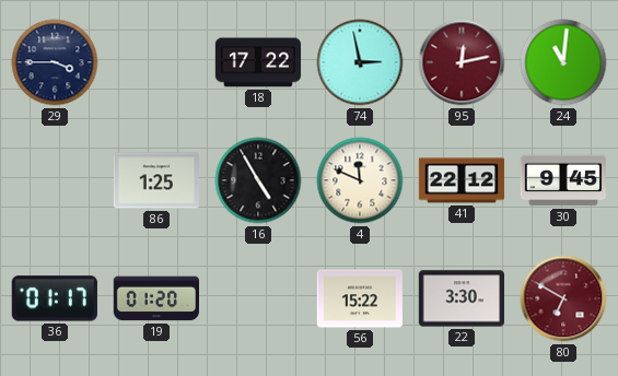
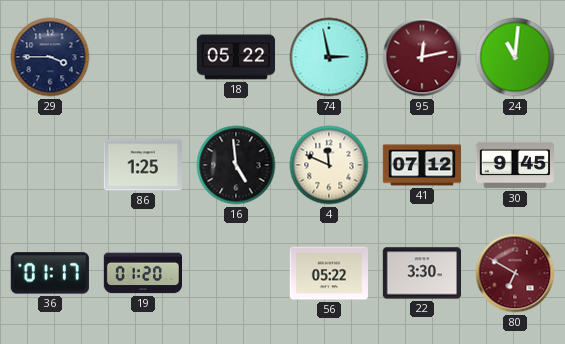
18: 17:22 -> 05:22 (236, 57)
16: 4:55 -> 4:59 (236, 165)
41: 22:12 -> 07:12 (422, 165)
56: 15:22 -> 05:22 (328, 273)
